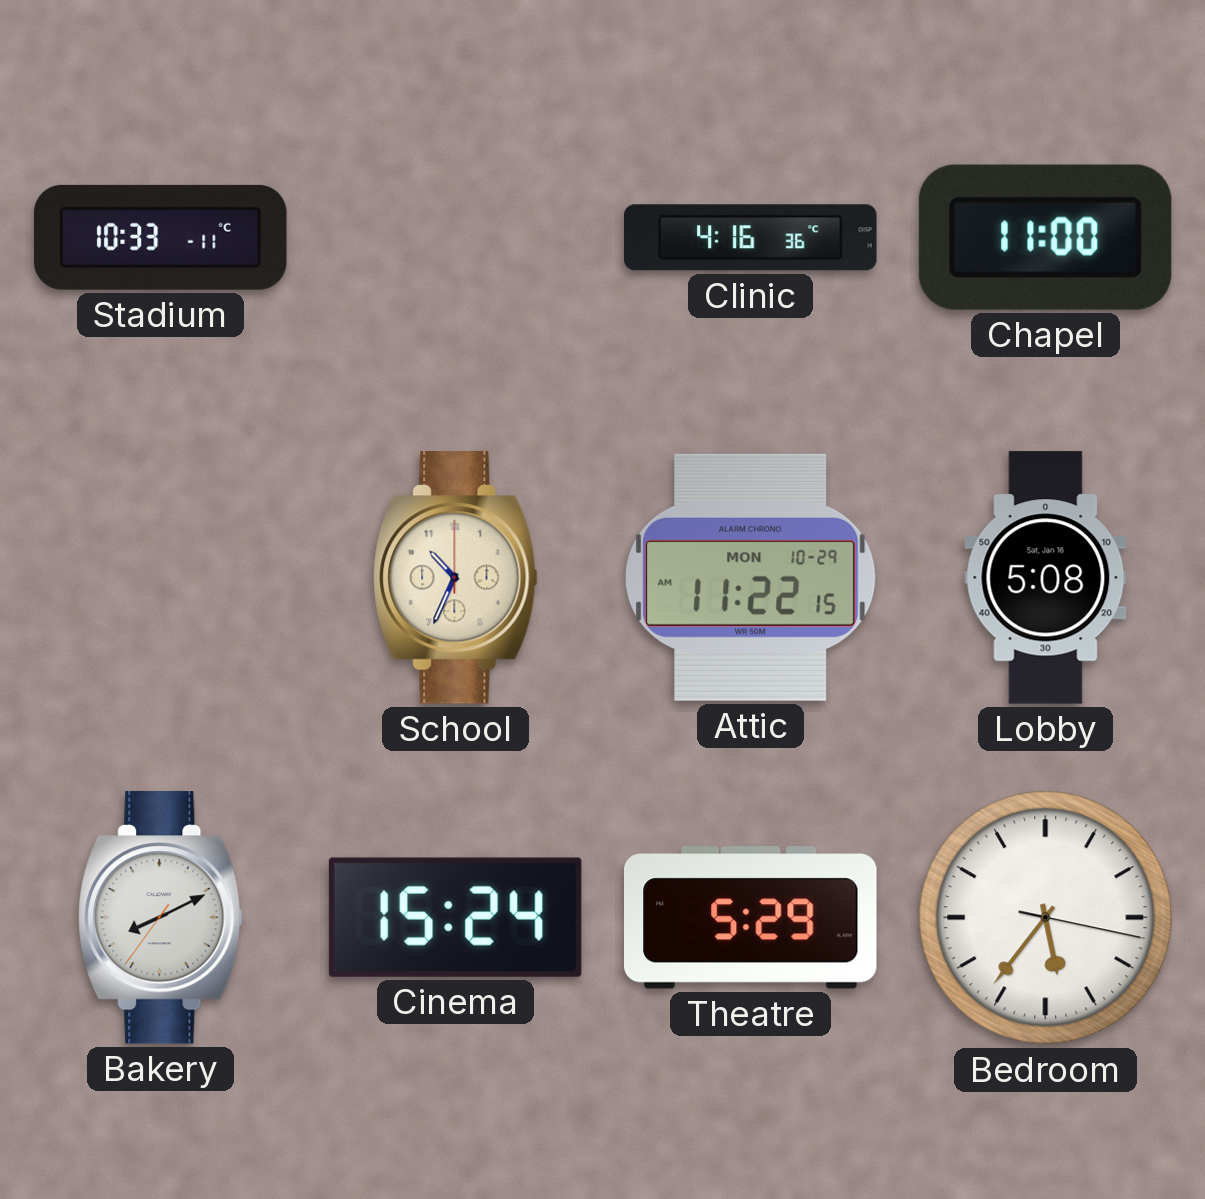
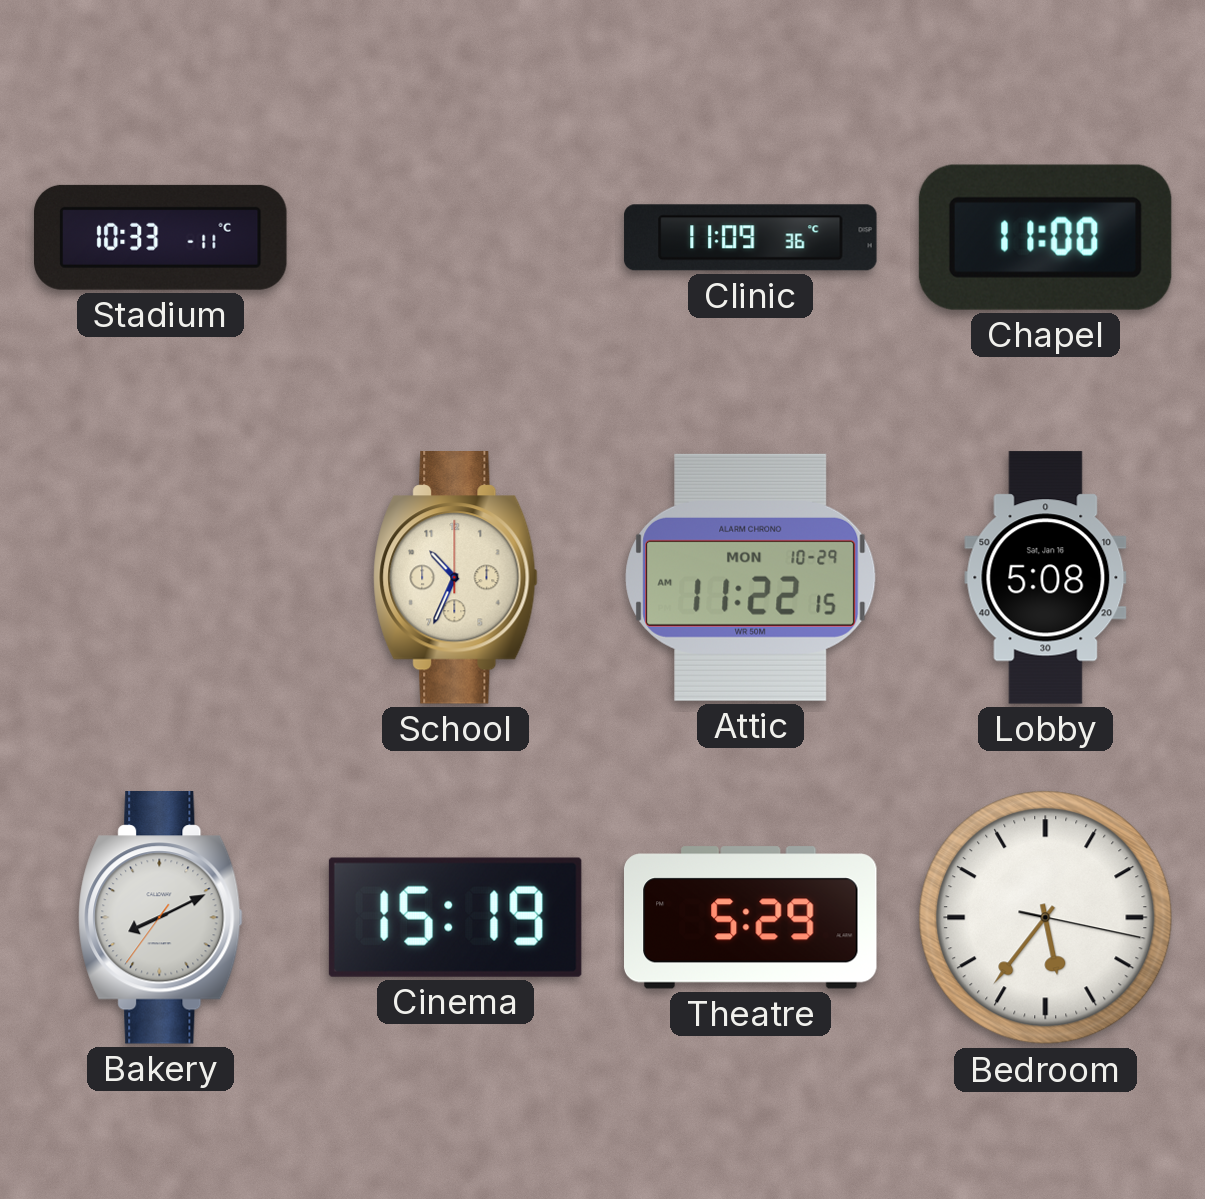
Clinic: 4:16 -> 11:09 (751, 238)
Cinema: 15:24 -> 15:19 (455, 917)
